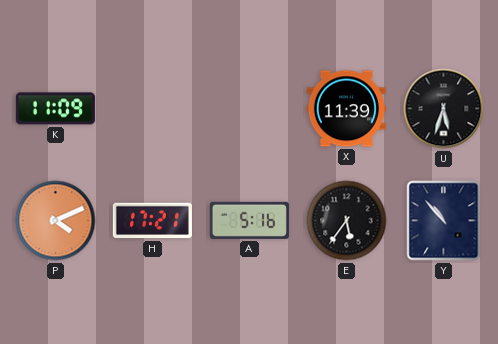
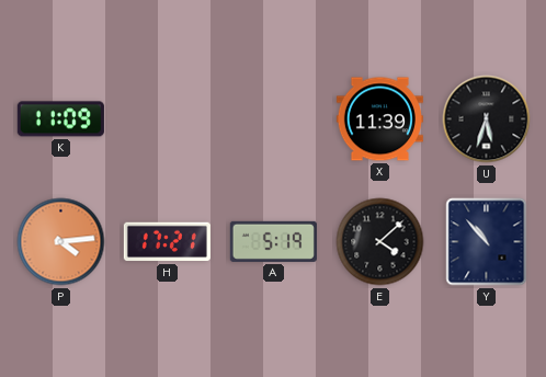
P: 4:11 -> 4:14 (61, 242)
A: 5:16 -> 5:19 (273, 241)
E: 5:36 -> 4:08 (380, 242)
